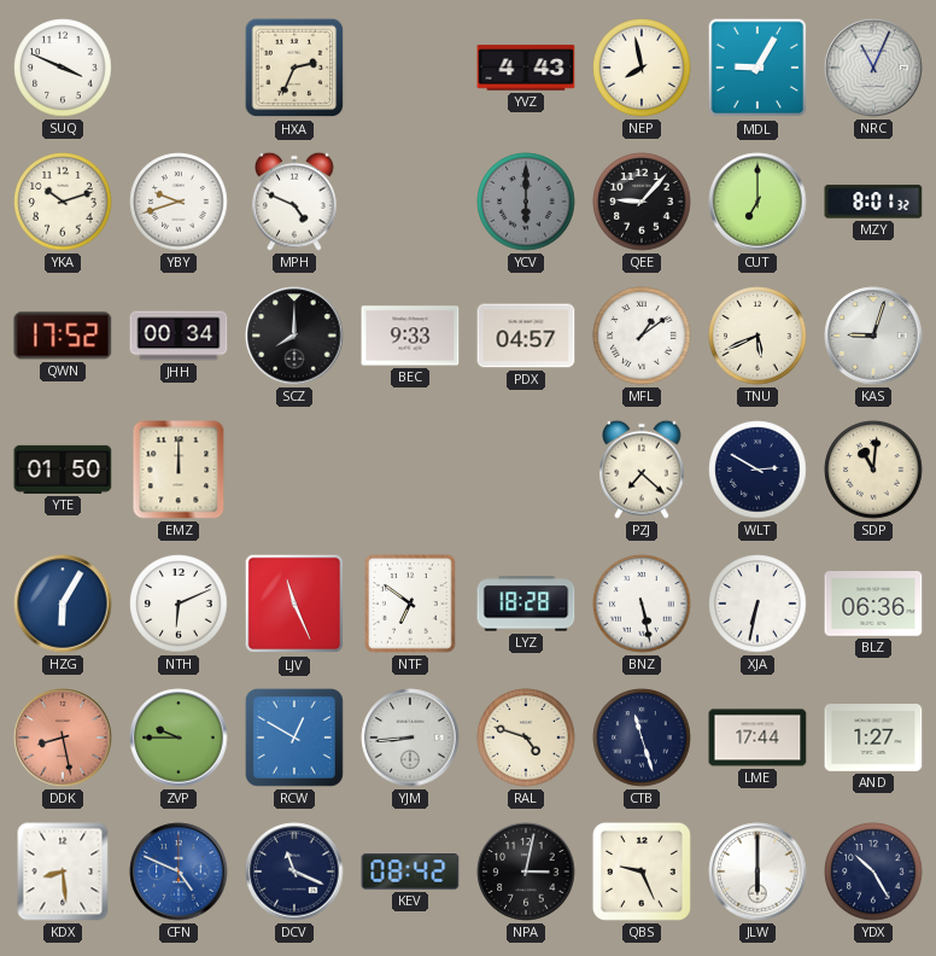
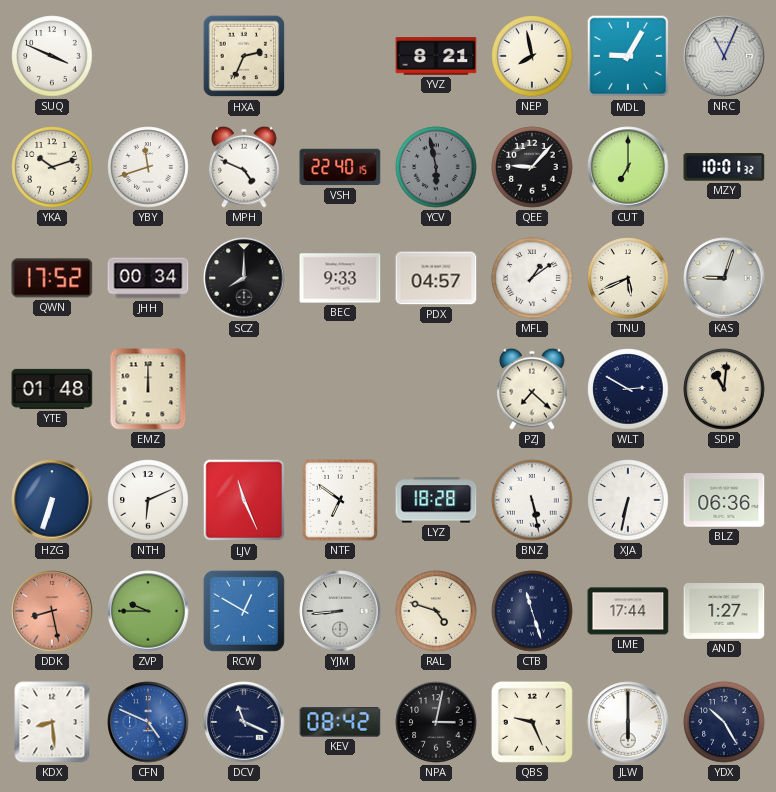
YVZ: 4:43 -> 8:21 (436, 56)
YBY: 9:42 -> 11:42 (148, 167)
VSH: none -> 22:40 (340, 167)
YCV: 6:00 -> 5:58 (436, 167)
MZY: 8:01 -> 10:01 (724, 167)
YTE: 01:50 -> 01:48 (52, 389)
HZG: 6:05 -> 6:33 (52, 500)
